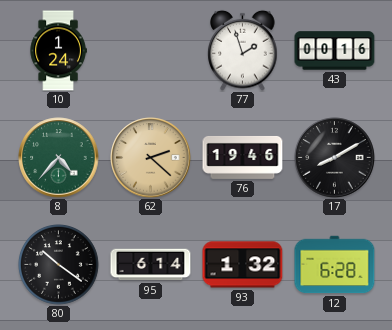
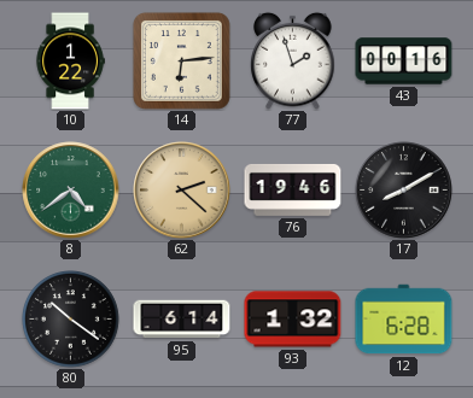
10: 1:24 -> 1:22 (70, 62)
14: none -> 6:14 (181, 60)
8: 4:37 -> 4:39 (71, 191)
